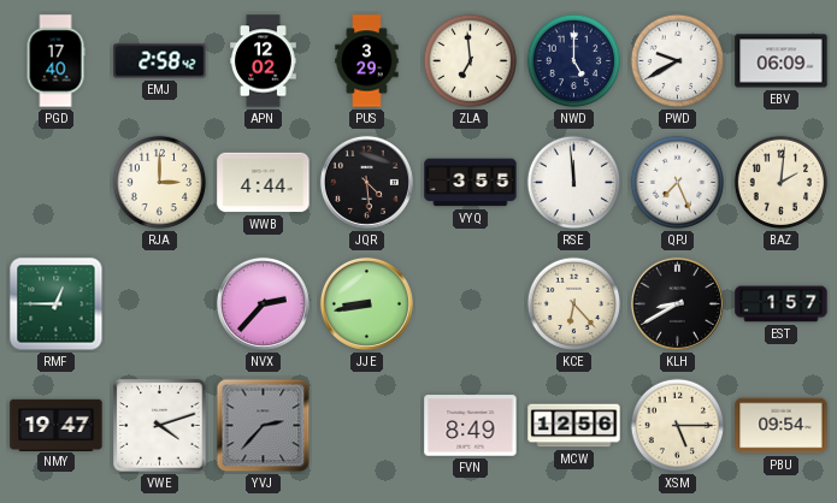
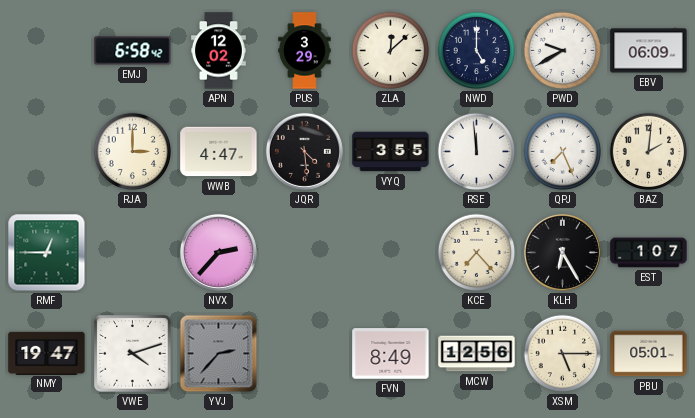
PGD: 17:40 -> none (55, 61)
EMJ: 2:58 -> 6:58 (133, 51)
ZLA: 6:59 -> 12:08 (391, 51)
WWB: 4:44 -> 4:47 (219, 152)
JJE: 8:43 -> none (366, 303)
KCE: 6:23 -> 7:23 (477, 253)
KLH: 8:40 -> 6:25 (562, 252)
EST: 1:57 -> 1:07 (649, 253)
PBU: 09:54 -> 05:01 (649, 354)
